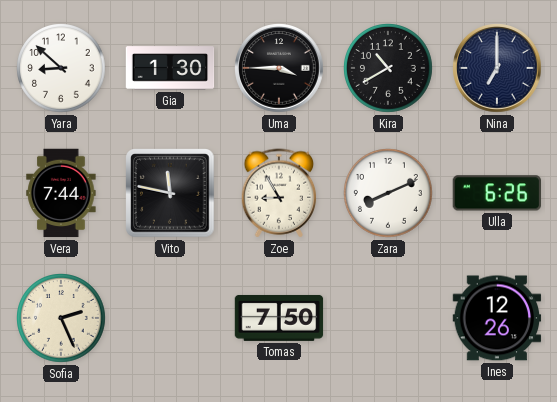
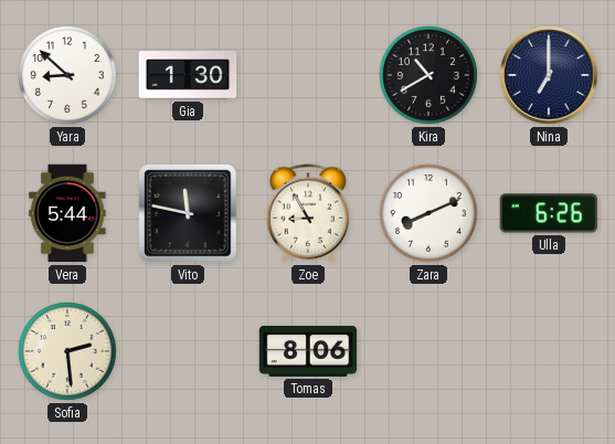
Uma: 3:45 -> none (279, 68)
Vera: 7:44 -> 5:44 (67, 213)
Sofia: 2:26 -> 2:29 (67, 351)
Tomas: 7:50 -> 8:06 (308, 351)
Ines: 12:26 -> none (497, 318)
